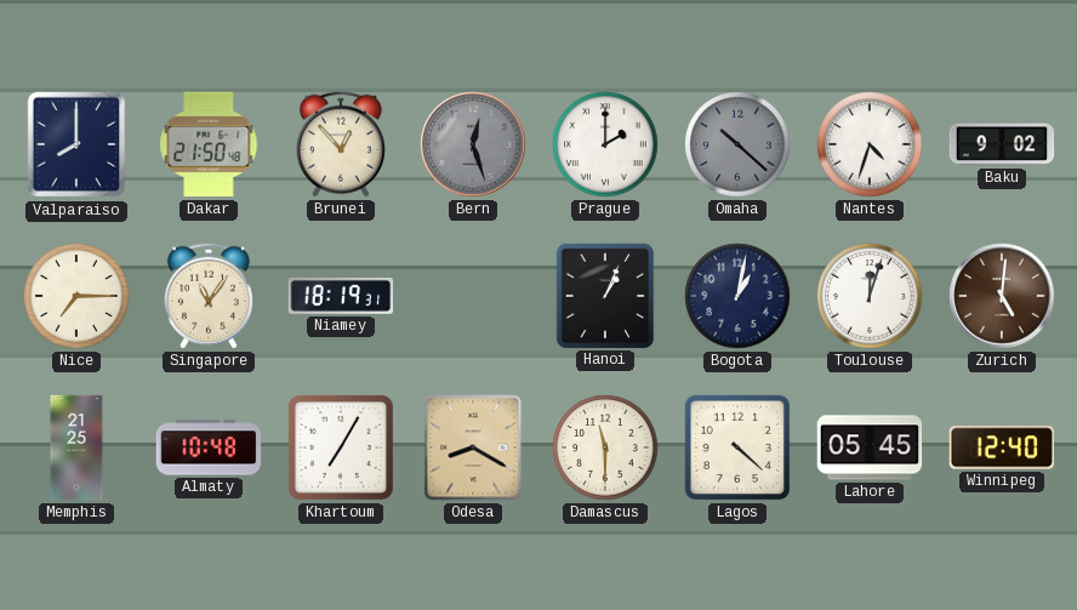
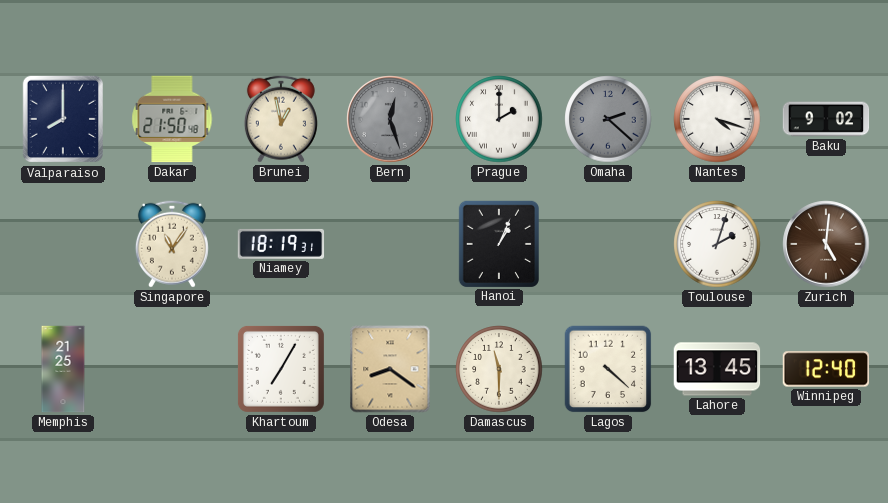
Brunei: 12:53 -> 12:58 (281, 119)
Omaha: 10:22 -> 2:22 (608, 119)
Nantes: 4:33 -> 4:18 (717, 119)
Nice: 7:15 -> none (76, 296)
Bogota: 1:02 -> none (737, 296)
Toulouse: 12:03 -> 2:03 (717, 244)
Almaty: 10:48 -> none (209, 447)
Odesa: 8:20 -> 8:21 (390, 369)
Lahore: 05:45 -> 13:45 (717, 369)
